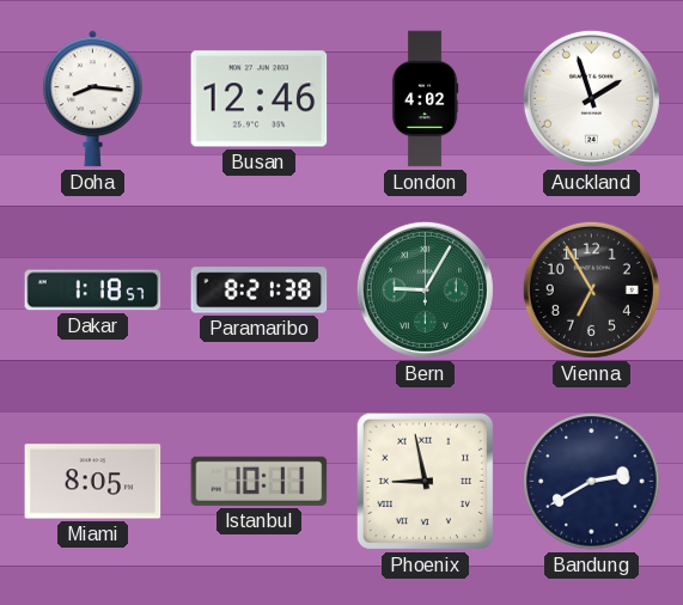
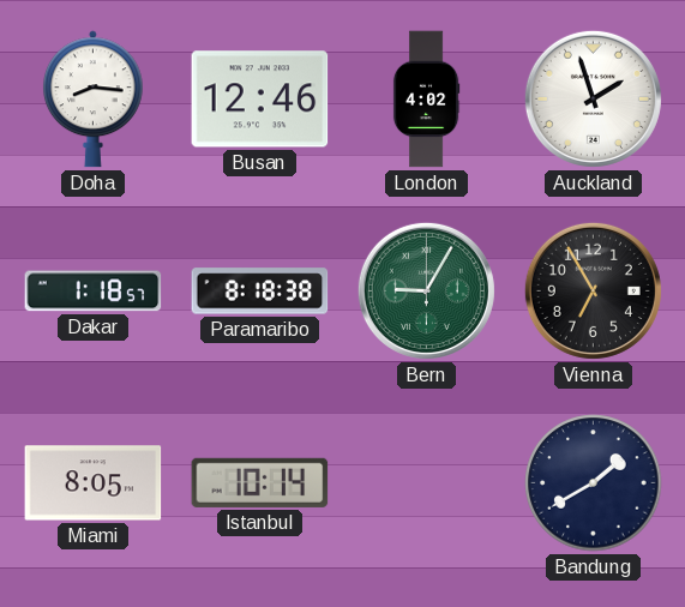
Paramaribo: 8:21 -> 8:18 (260, 292)
Istanbul: 10:11 -> 10:14 (260, 482)
Phoenix: 8:58 -> none (425, 481)
Bandung: 2:40 -> 1:40 (594, 483)
